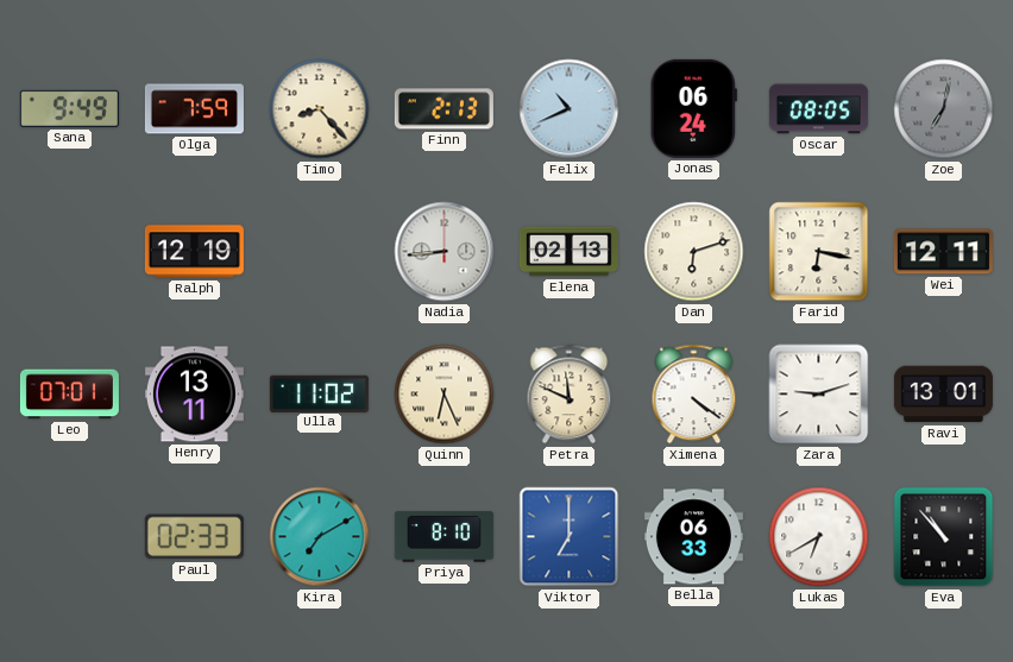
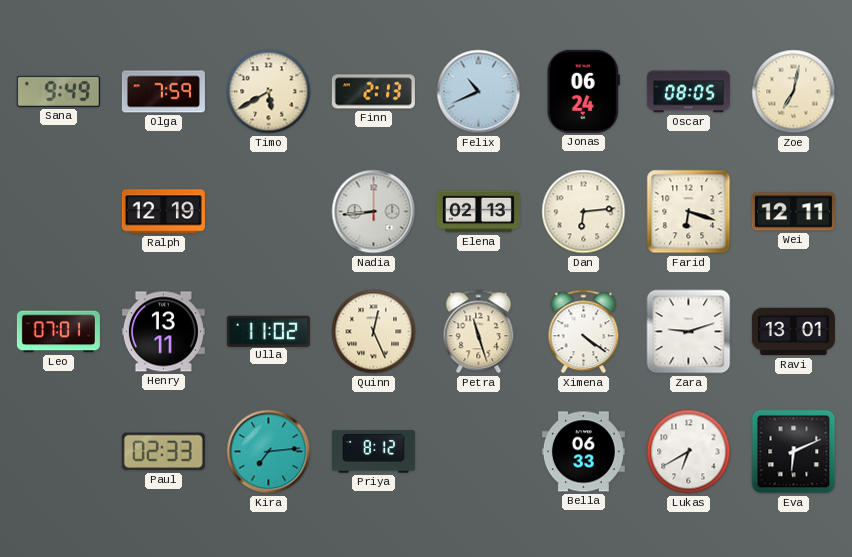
Timo: 8:23 -> 5:40 (269, 92)
Zoe dial: grey -> cream (794, 92)
Dan: 6:12 -> 6:14 (584, 212)
Farid: 6:17 -> 6:18 (689, 212)
Quinn: 6:26 -> 12:26 (374, 332)
Petra: 11:49 -> 11:27 (479, 332)
Kira: 7:10 -> 7:14 (269, 452)
Priya: 8:10 -> 8:12 (373, 452)
Viktor: 7:00 -> none (570, 537)
Eva: 10:53 -> 6:11 (794, 452)
